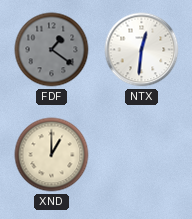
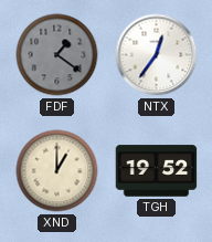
NTX: 12:31 -> 12:36 (157, 55)
TGH: none -> 19:52 (157, 171)
